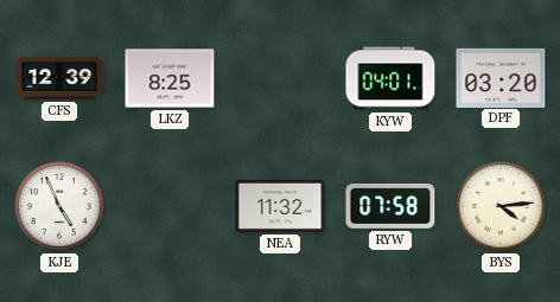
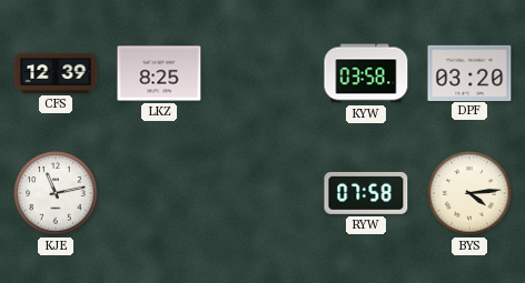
KYW: 04:01 -> 03:58 (366, 73)
KJE: 4:56 -> 11:13 (56, 193)
NEA: 11:32 -> none (280, 206)
